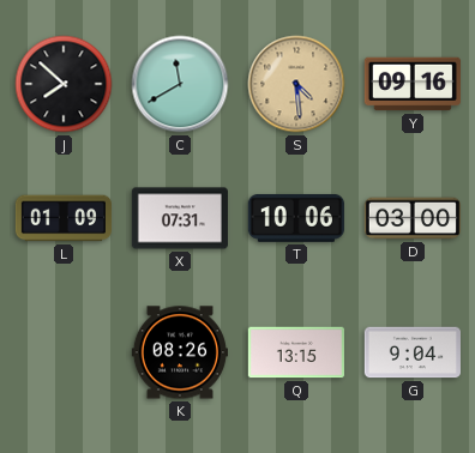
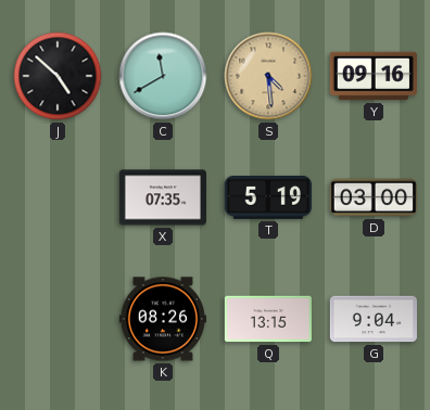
J: 7:52 -> 4:52 (58, 76)
L: 01:09 -> none (64, 218)
X: 07:31 -> 07:35 (163, 197)
T: 10:06 -> 5:19 (268, 197)
